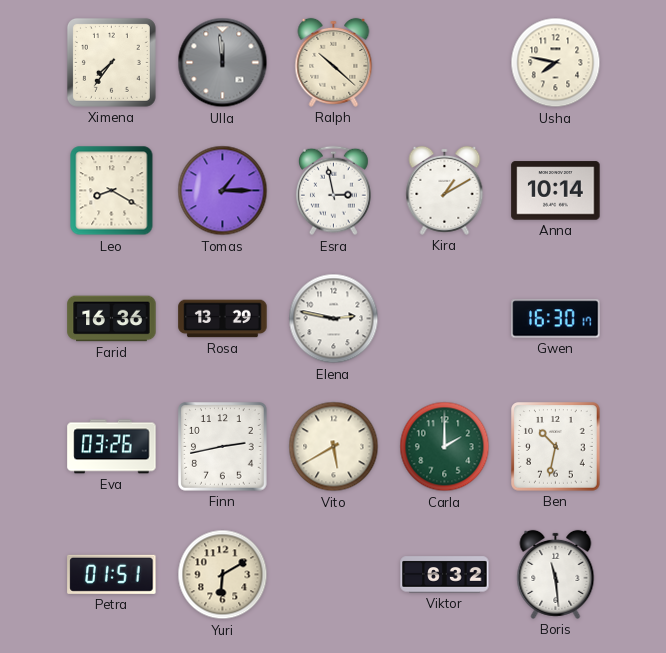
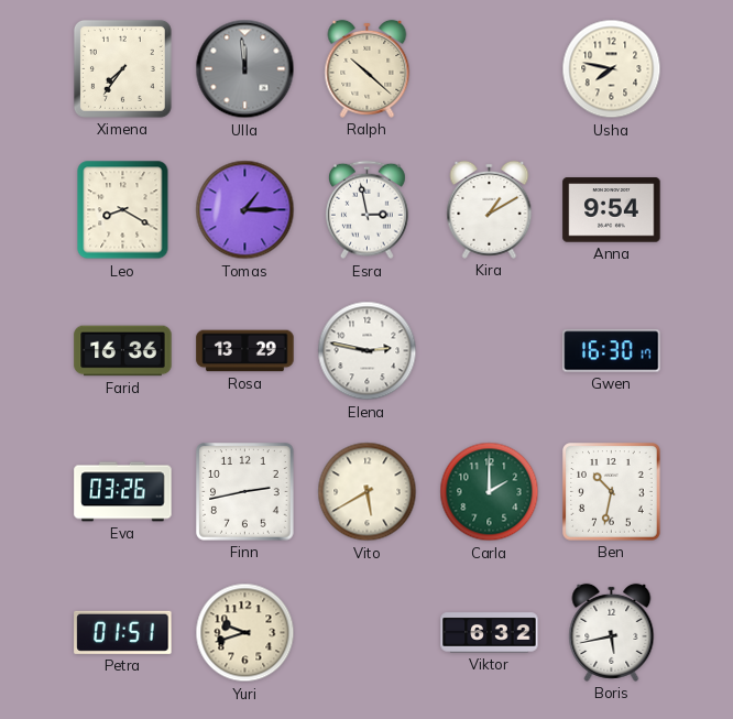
Anna: 10:14 -> 9:54 (612, 210)
Yuri: 6:10 -> 9:42 (245, 633)
Boris: 11:29 -> 5:43 (612, 632)
